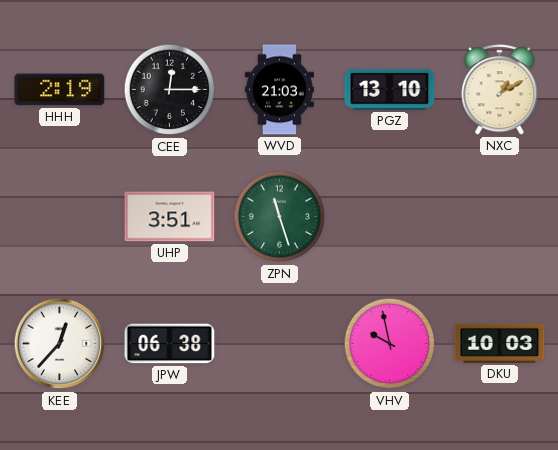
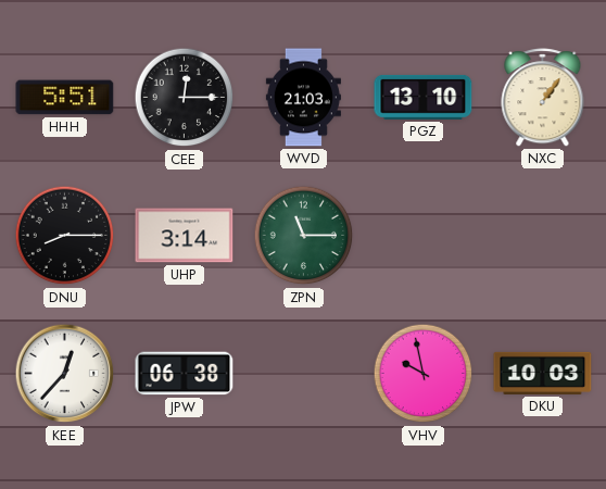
HHH: 2:19 -> 5:51 (65, 98)
NXC: 1:10 -> 1:06 (543, 98)
DNU: none -> 8:15 (65, 236)
UHP: 3:51 -> 3:14 (185, 236)
ZPN: 11:27 -> 11:15 (304, 236)
